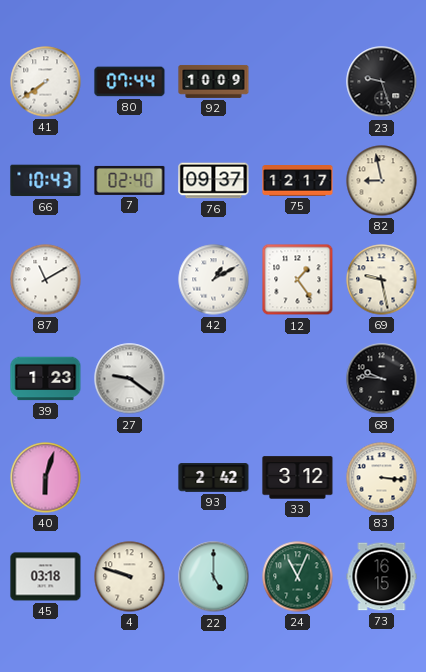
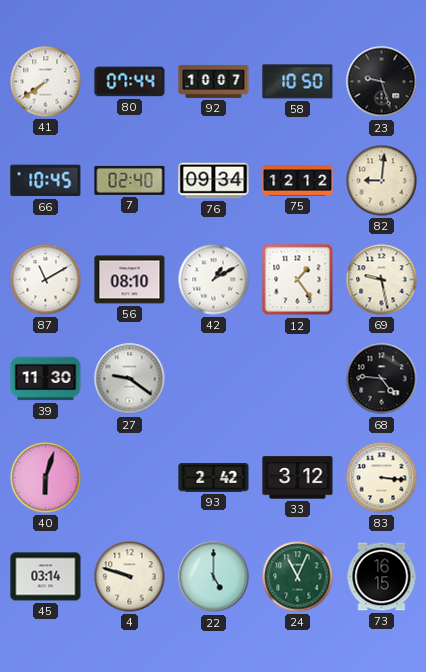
92: 10:09 -> 10:07 (214, 81)
58: none -> 10:50 (298, 82)
66: 10:43 -> 10:45 (46, 181)
76: 09:37 -> 09:34 (214, 181)
75: 12:17 -> 12:12 (298, 181)
82: 8:58 -> 9:01 (382, 181)
56: none -> 08:10 (130, 280)
39: 1:23 -> 11:30 (46, 379)
68: 9:46 -> 4:46 (382, 379)
45: 03:18 -> 03:14 (46, 577)
